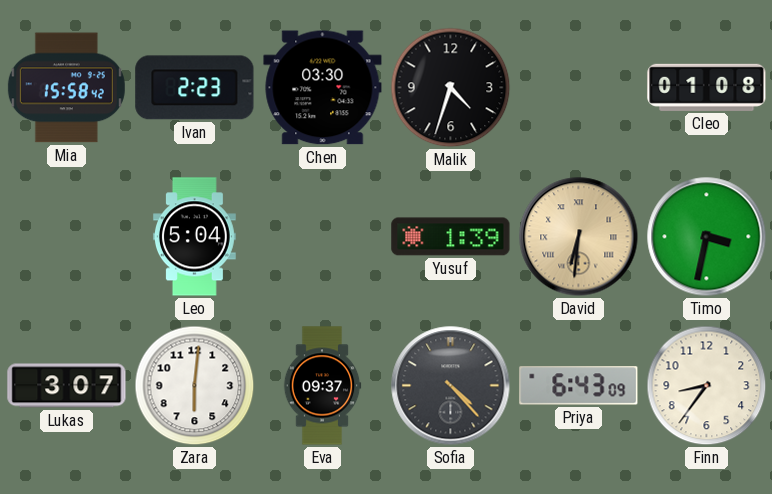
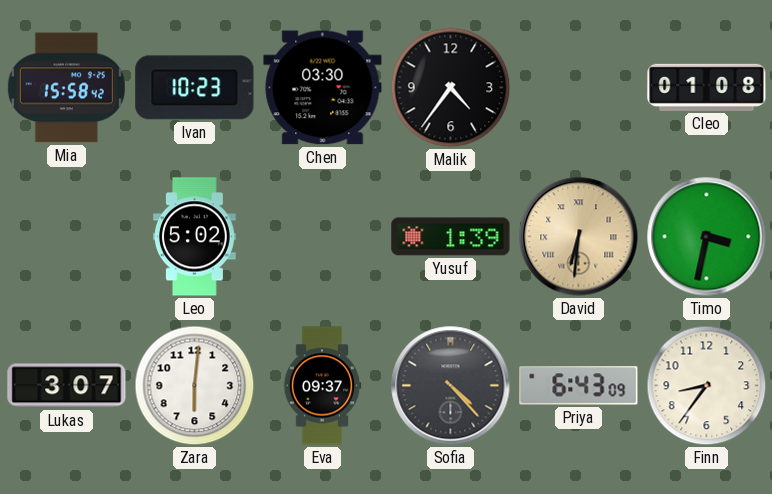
Ivan: 2:23 -> 10:23 (195, 88)
Malik: 4:33 -> 4:36 (451, 88)
Leo: 5:04 -> 5:02 (194, 237)
